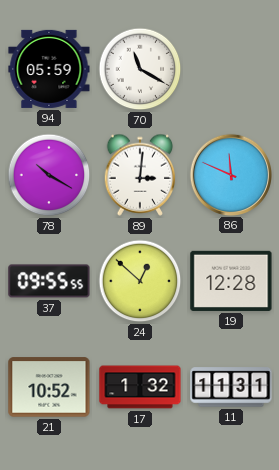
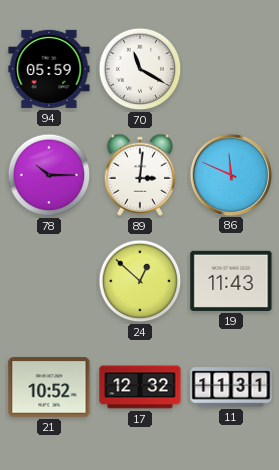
78: 10:20 -> 10:15 (49, 175)
37: 09:55 -> none (49, 281)
19: 12:28 -> 11:43 (231, 281)
17: 1:32 -> 12:32 (140, 387)
